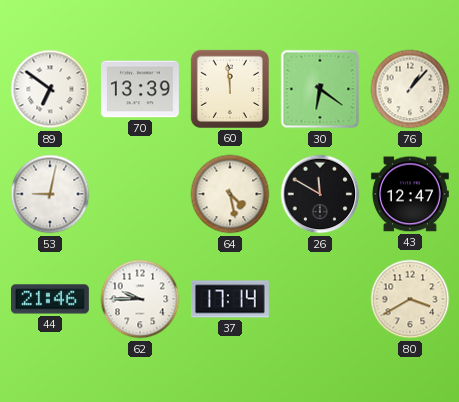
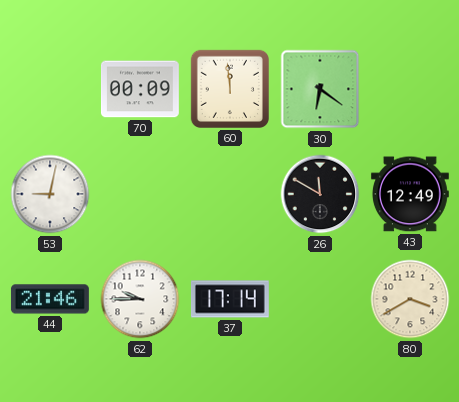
89: 6:51 -> none (50, 89)
70: 13:39 -> 00:09 (140, 89)
76: 1:07 -> none (410, 89)
64: 4:28 -> none (230, 194)
43: 12:47 -> 12:49 (410, 194)
